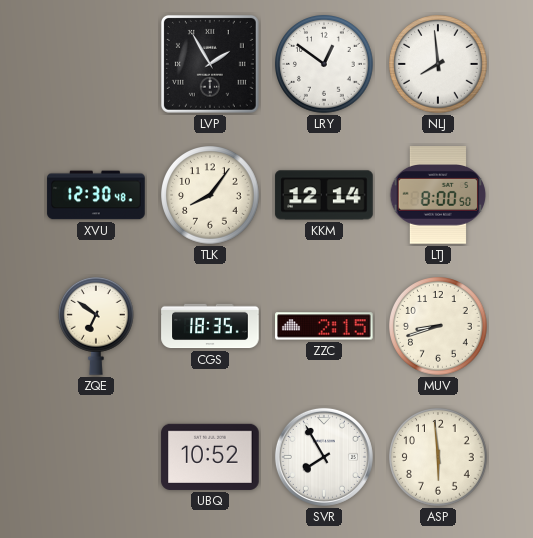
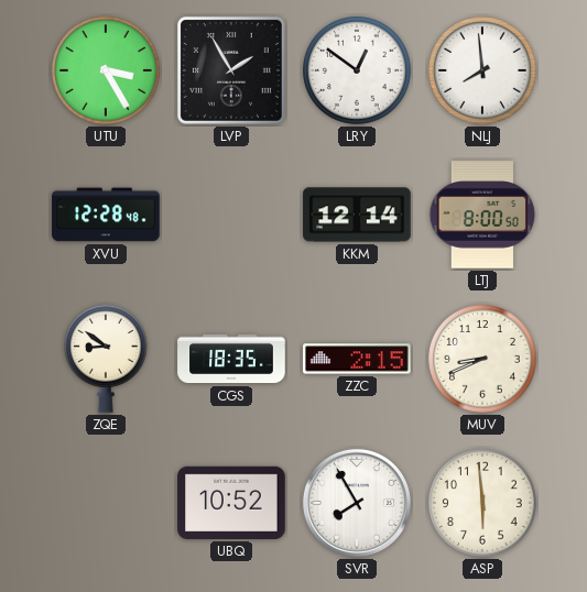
UTU: none -> 3:25 (107, 72)
XVU: 12:30 -> 12:28 (106, 215)
TLK: 8:06 -> none (211, 196)
ZQE: 6:51 -> 8:51 (107, 359)
MUV: 8:42 -> 8:41 (483, 360)
